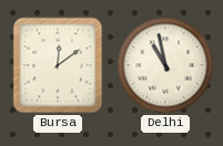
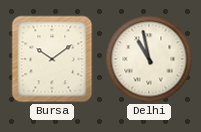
Bursa: 12:09 -> 10:09 (52, 59)
